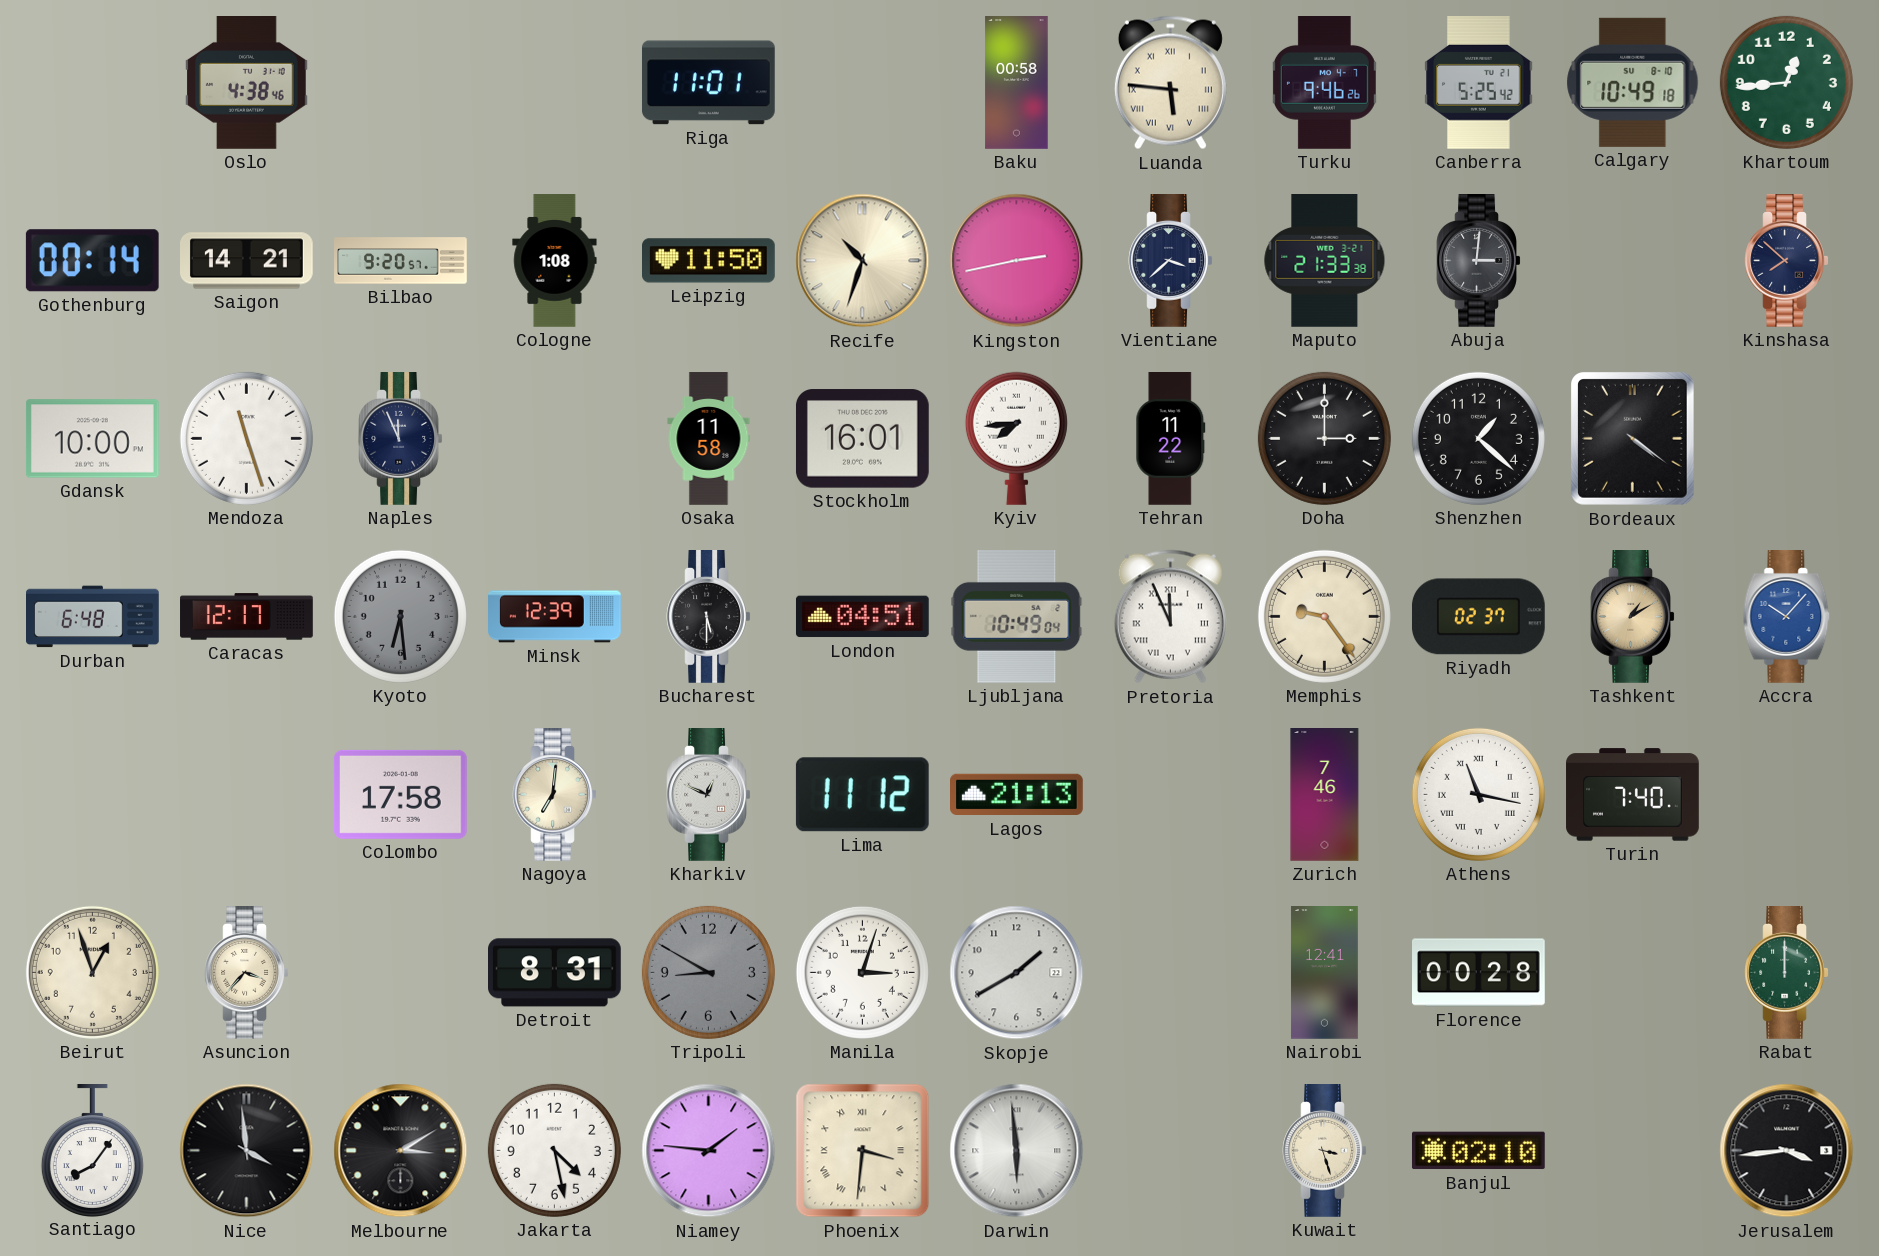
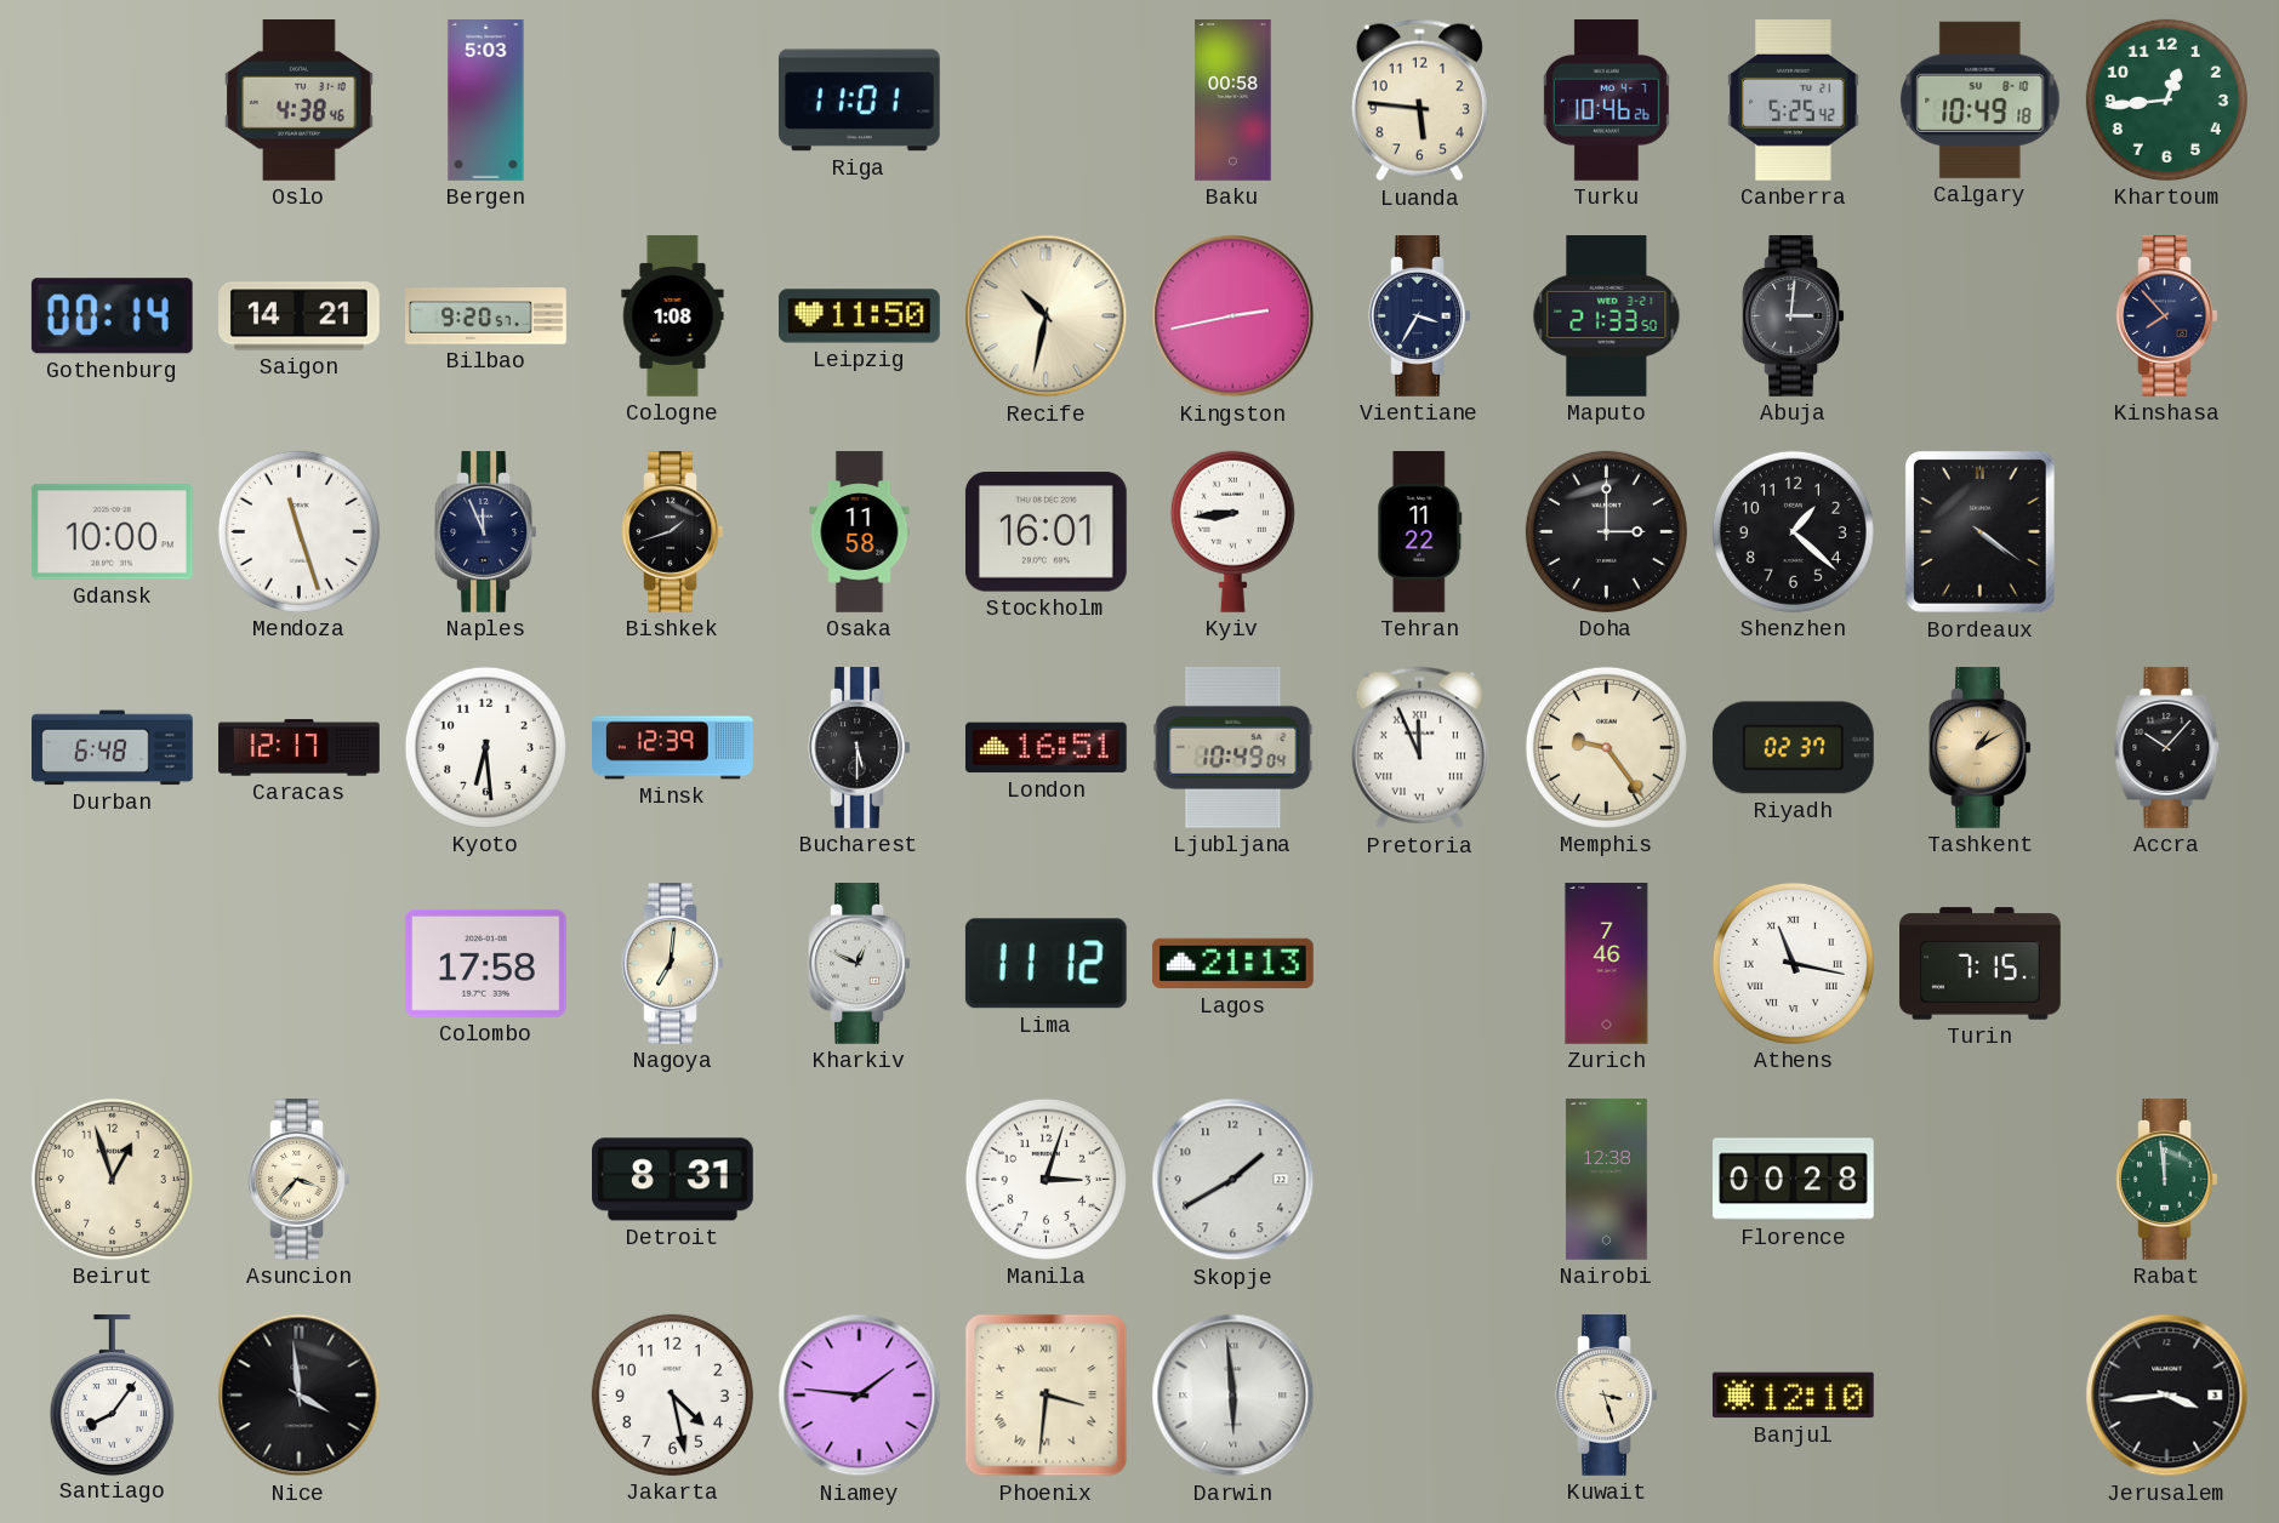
Bergen: none -> 5:03 (486, 101)
Luanda numerals: Roman -> Arabic (1419, 101)
Turku: 9:46 -> 10:46 (1606, 101)
Recife: 10:33 -> 10:32 (1047, 316)
Vientiane: 3:38 -> 3:35 (1420, 316)
Maputo: 21:33:38 -> 21:33:50 (1607, 316)
Kinshasa: 7:52 -> 7:53 (2167, 316)
Bishkek: none -> 1:42 (673, 532)
Kyiv: 7:44 -> 8:44 (1232, 531)
Kyoto dial: grey -> white (485, 747)
London: 04:51 -> 16:51 (1046, 748)
Accra dial: blue -> black (2167, 748)
Turin: 7:40 -> 7:15 (1981, 964)
Tripoli: 8:50 -> none (708, 972)
Nairobi: 12:41 -> 12:38 (1606, 1180)
Rabat: 12:00 -> 11:59 (2167, 1180)
Melbourne: 3:10 -> none (401, 1151)
Banjul: 02:10 -> 12:10 (1793, 1396)
